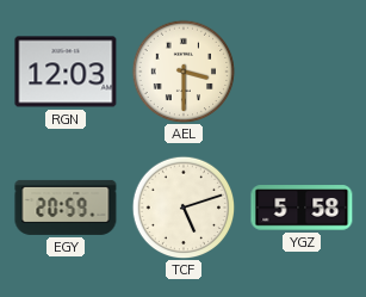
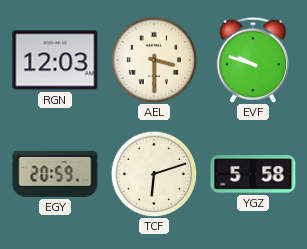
EVF: none -> 9:48 (253, 60)
TCF: 5:12 -> 6:12 (154, 174)
